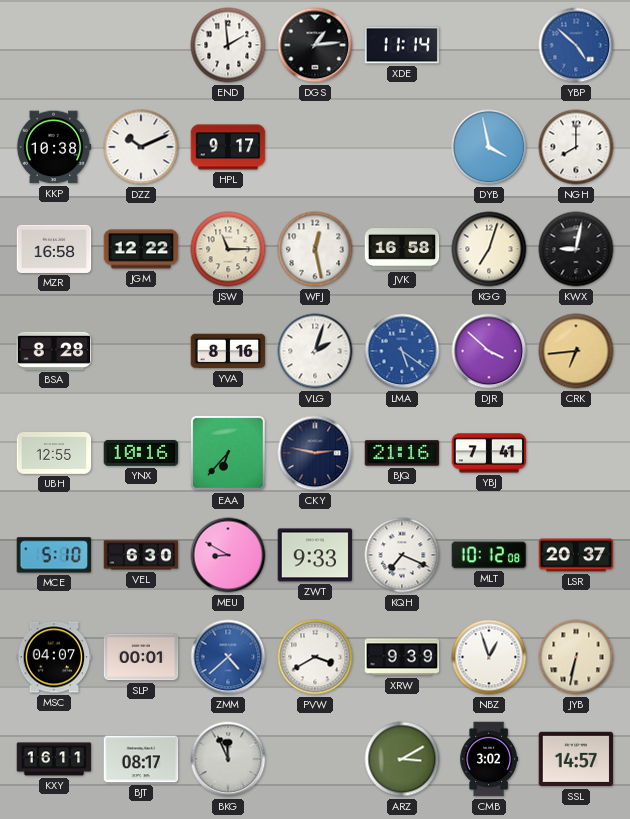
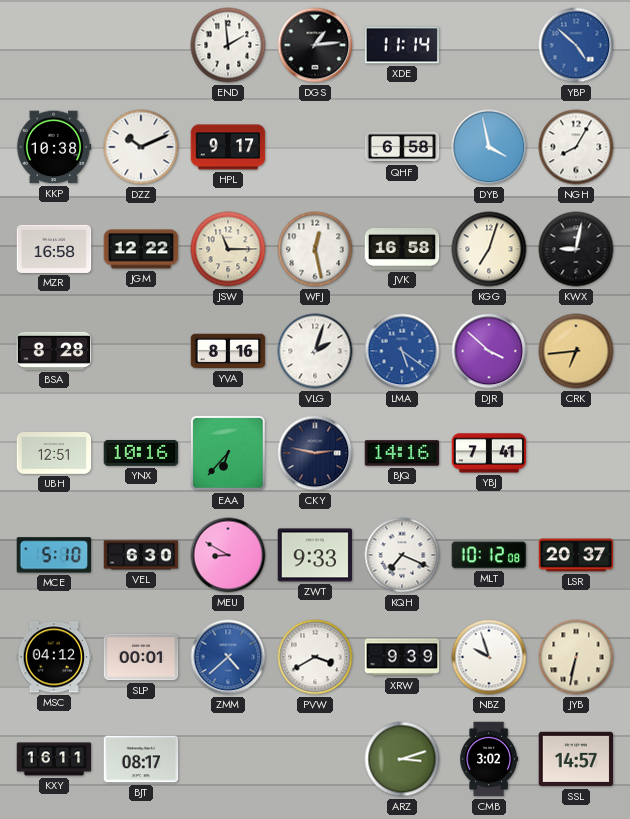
QHF: none -> 6:58 (402, 147)
NGH: 8:00 -> 8:05 (576, 147)
UBH: 12:55 -> 12:51 (54, 454)
BJQ: 21:16 -> 14:16 (402, 453)
MSC: 04:07 -> 04:12 (54, 657)
NBZ: 12:57 -> 9:57 (489, 657)
BKG: 11:56 -> none (228, 759)
ARZ: 3:10 -> 3:12 (402, 759)
